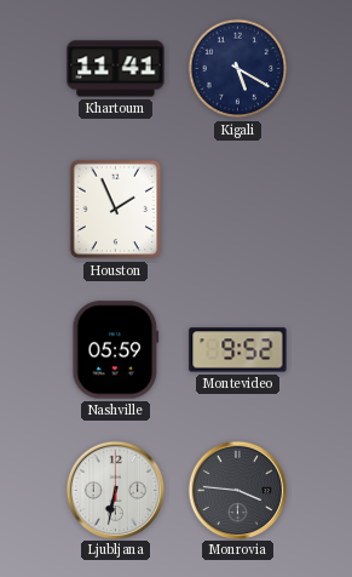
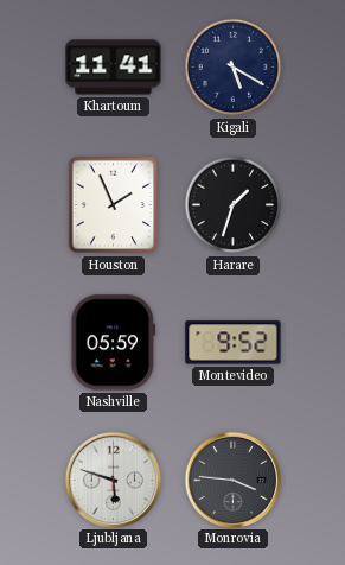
Harare: none -> 1:33 (234, 205)
Ljubljana: 6:32 -> 5:48 (113, 480)
